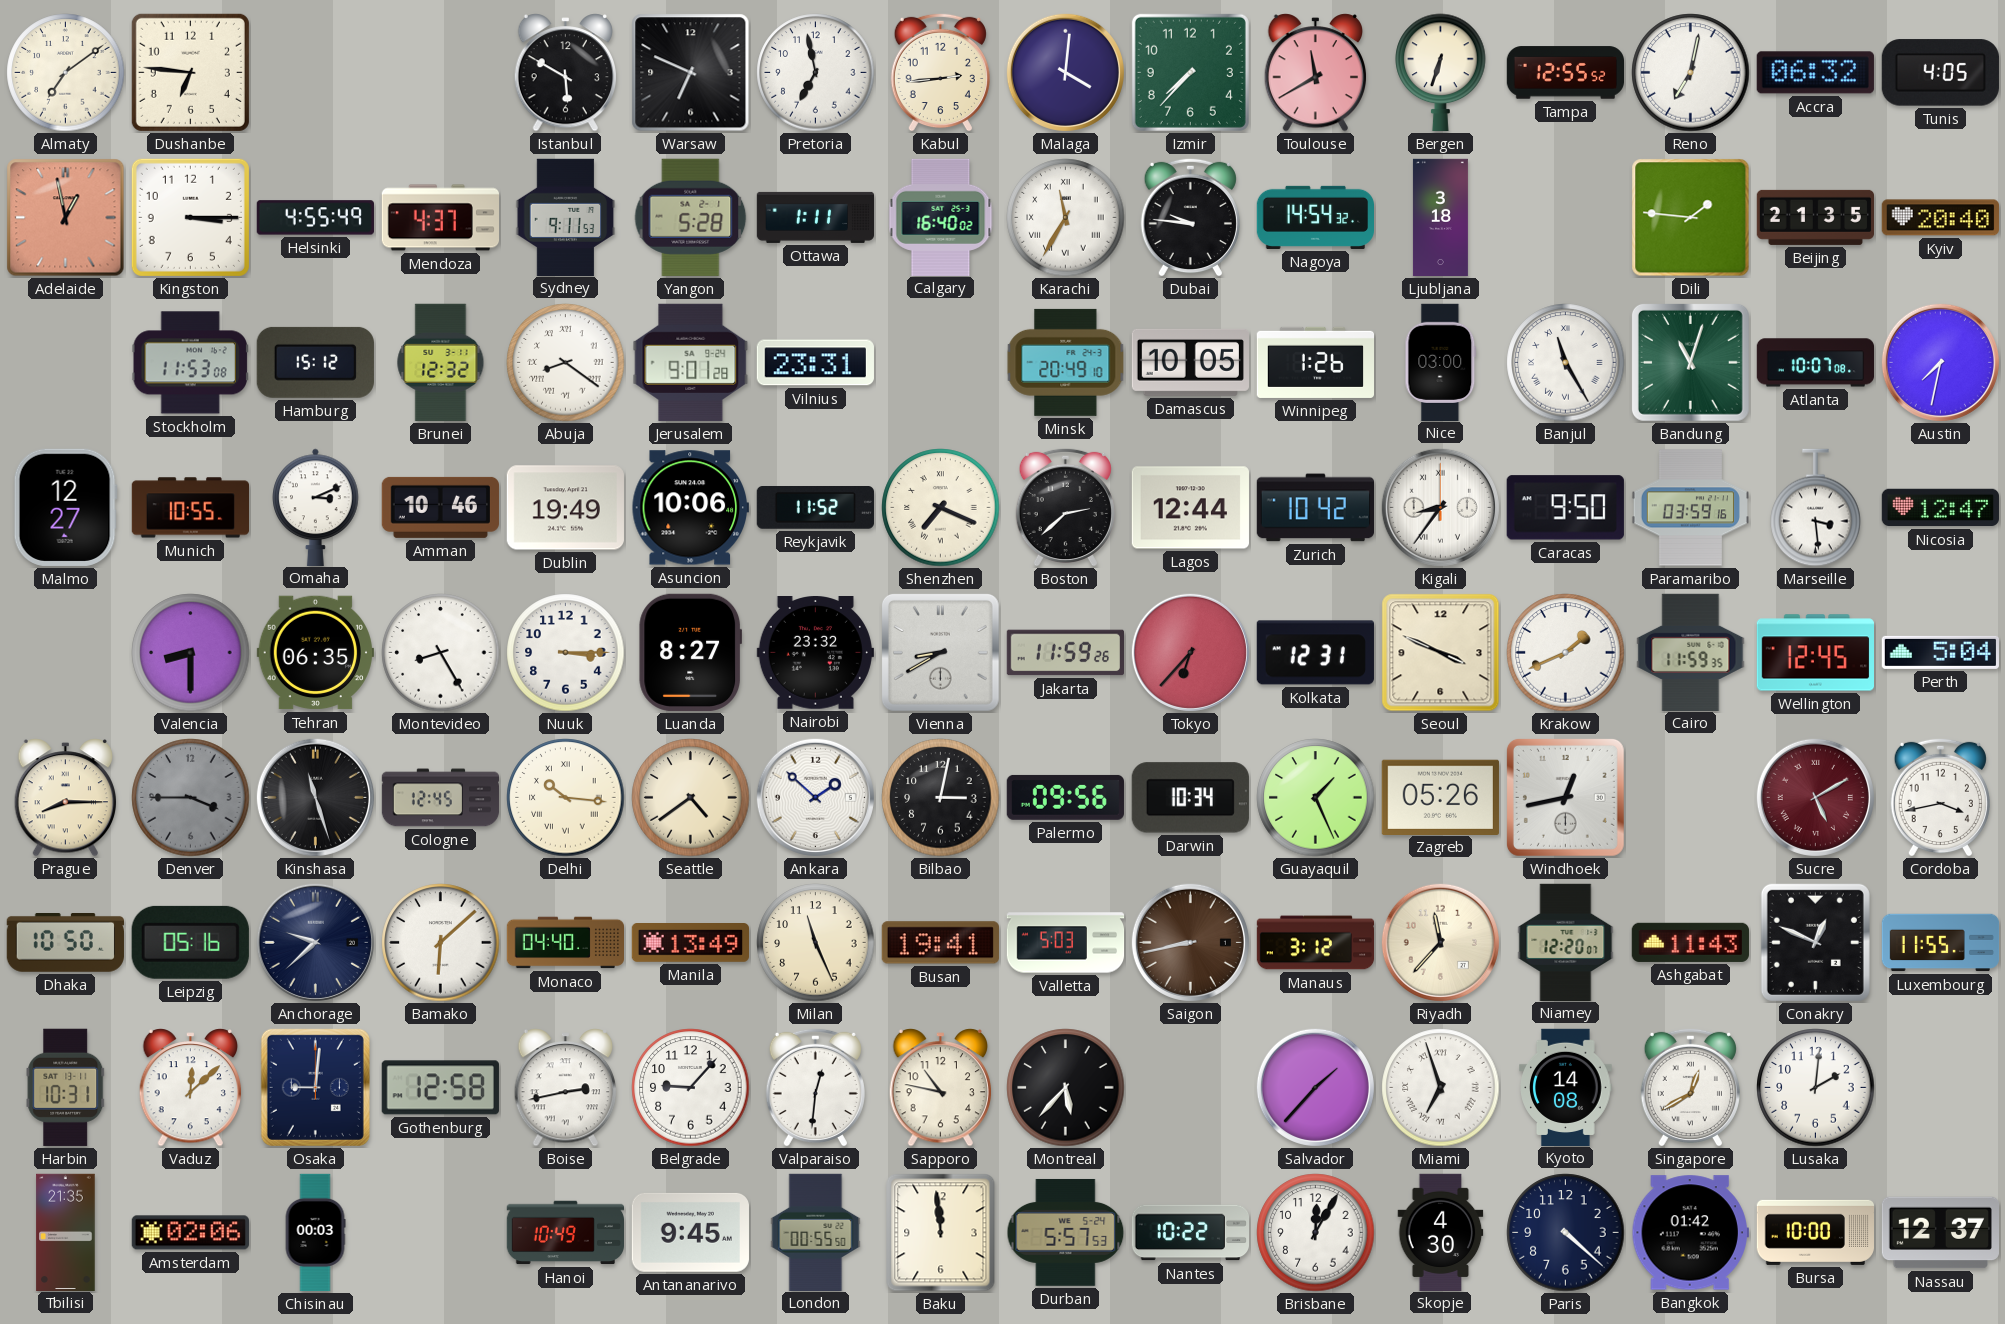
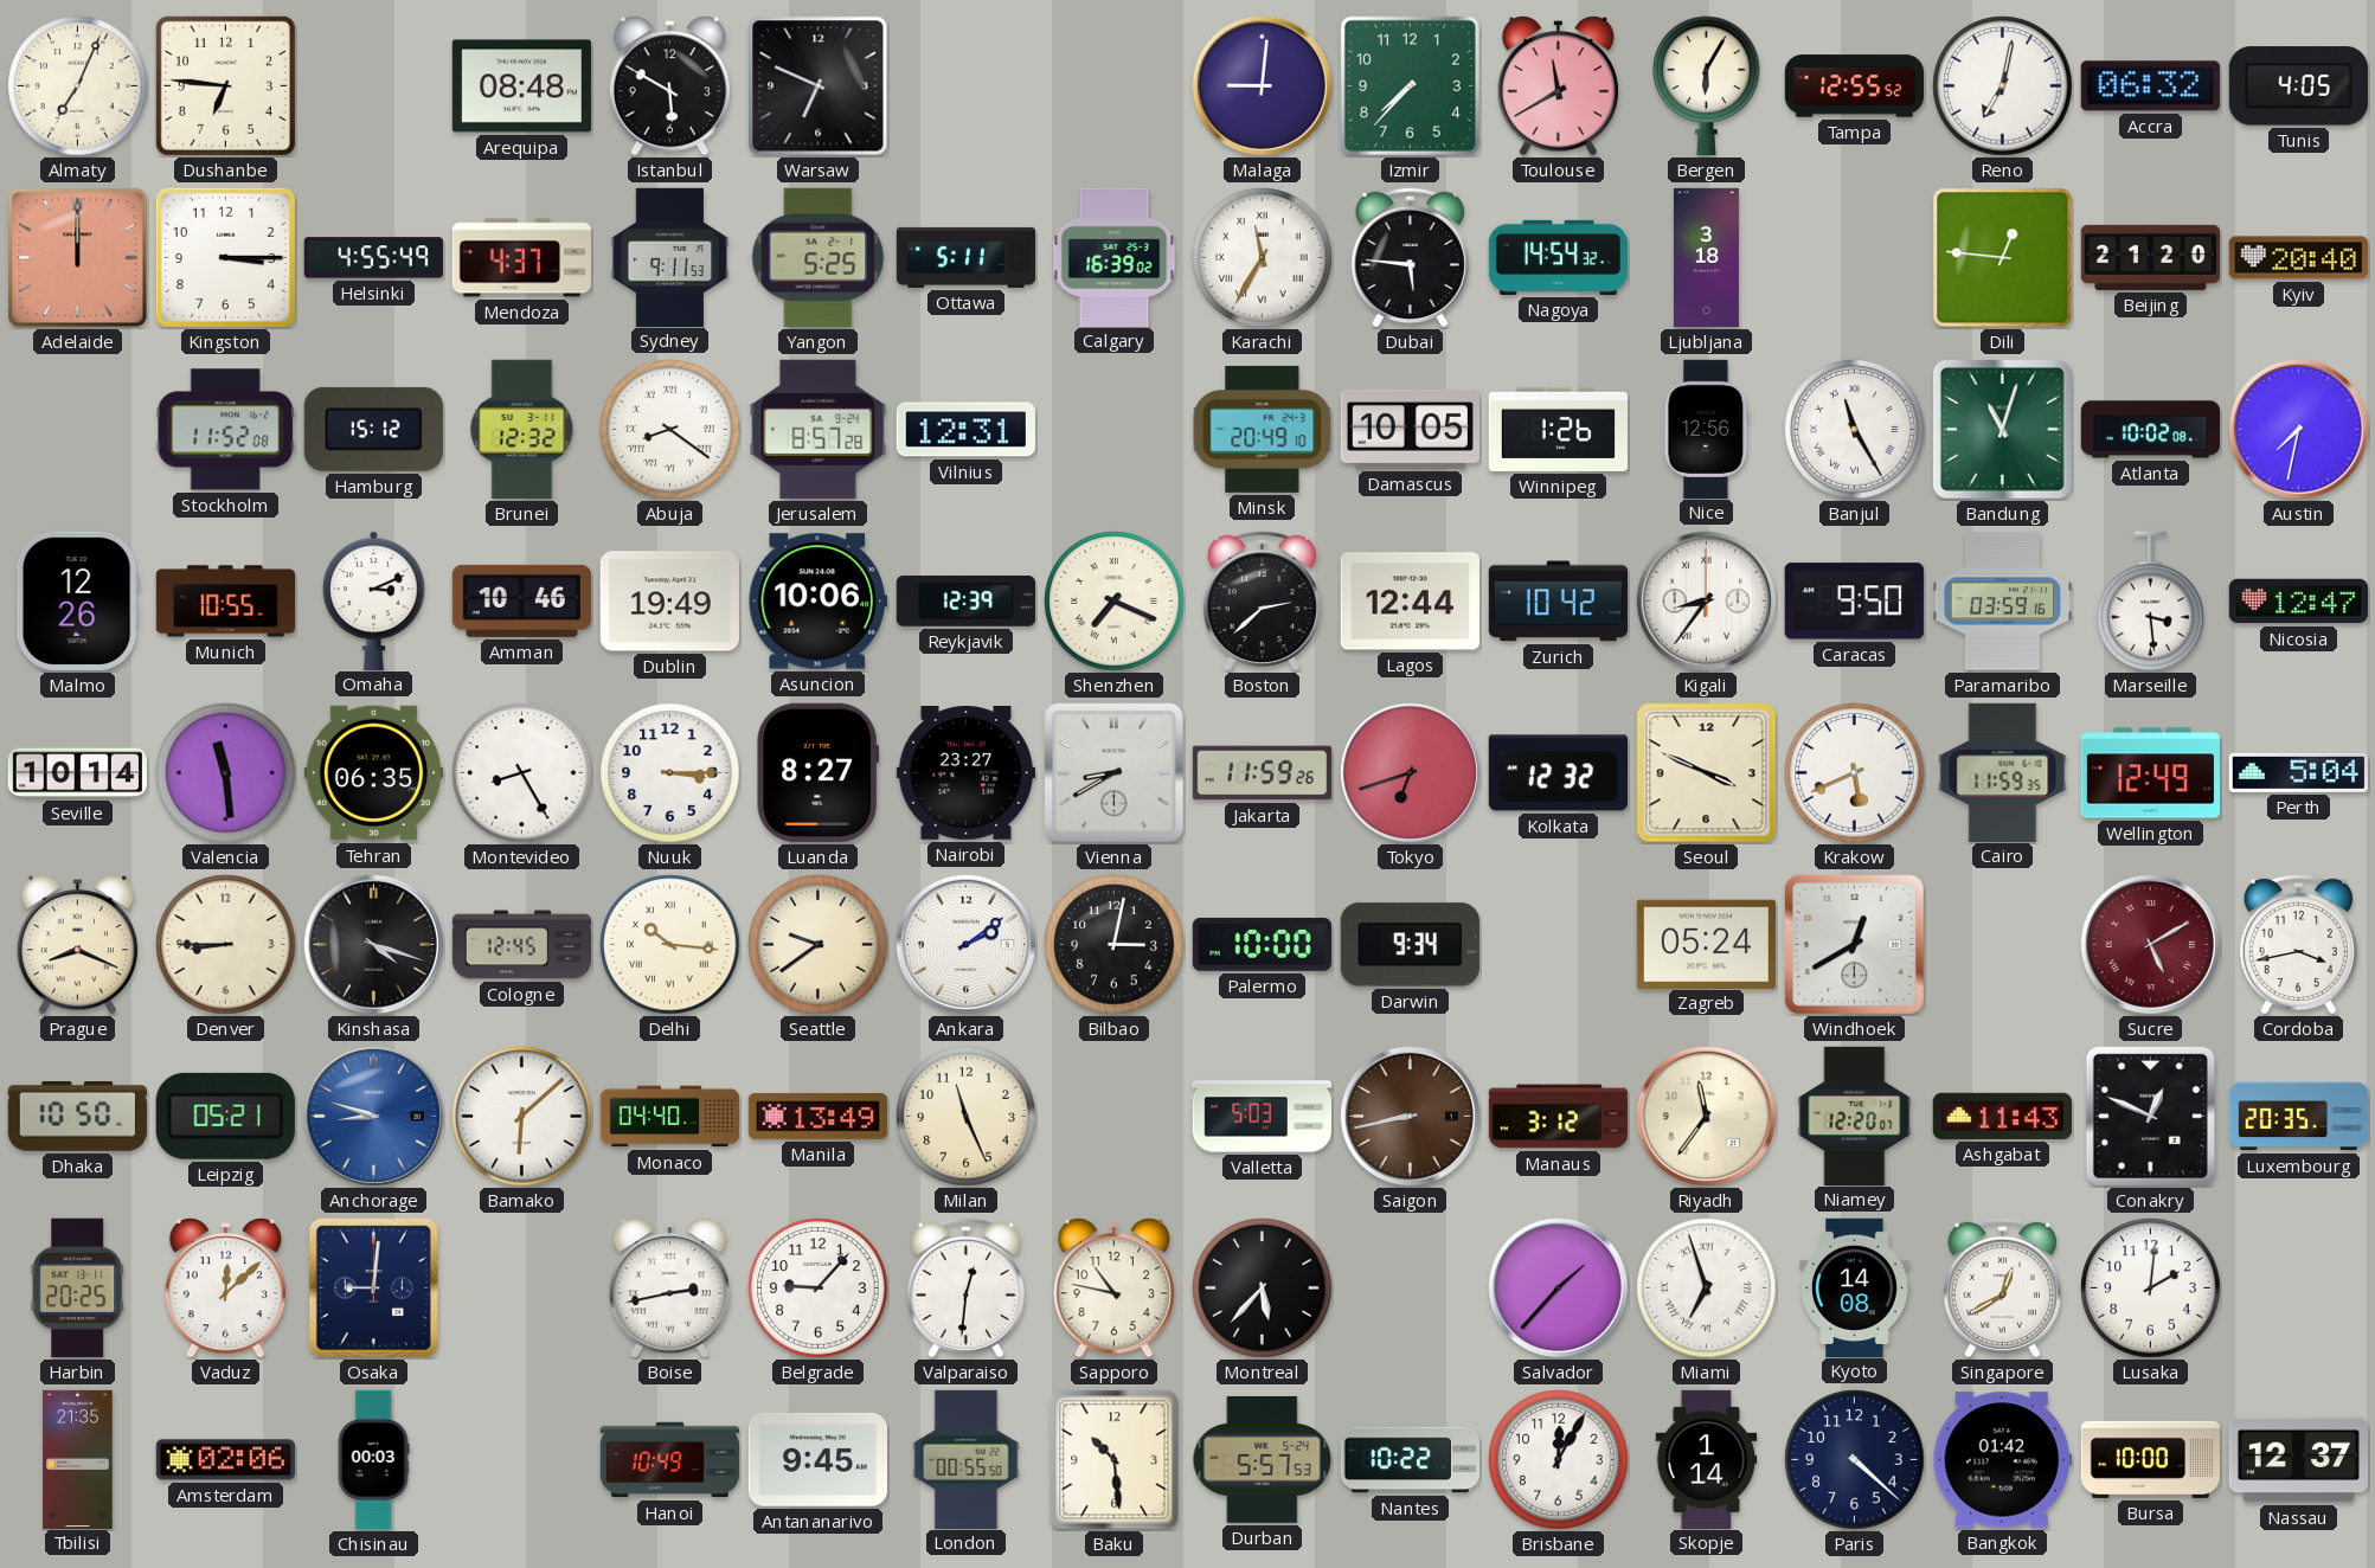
Almaty: 7:09 -> 7:04 (78, 86)
Arequipa: none -> 08:48 (521, 86)
Pretoria: 6:58 -> none (816, 73)
Kabul: 2:44 -> none (940, 72)
Malaga: 4:01 -> 9:01 (1262, 85)
Bergen: 6:33 -> 6:05 (1707, 85)
Adelaide: 12:58 -> 12:00 (78, 258)
Yangon: 5:28 -> 5:25 (819, 257)
Ottawa: 1:11 -> 5:11 (967, 257)
Calgary: 16:40 -> 16:39 (1115, 257)
Dubai: 9:46 -> 5:46 (1410, 257)
Dili: 1:46 -> 12:46 (2003, 258)
Beijing: 21:35 -> 21:20 (2150, 257)
Stockholm: 11:53 -> 11:52 (225, 430)
Jerusalem: 9:01 -> 8:57 (819, 429)
Vilnius: 23:31 -> 12:31 (965, 430)
Nice: 03:00 -> 12:56 (1707, 429)
Atlanta: 10:07 -> 10:02 (2150, 430)
Malmo: 12:27 -> 12:26 (77, 600)
Reykjavik: 11:52 -> 12:39 (965, 602)
Seville: none -> 10:14 (77, 773)
Valencia: 8:30 -> 11:29 (226, 773)
Nairobi: 23:32 -> 23:27 (965, 773)
Tokyo: 6:37 -> 6:42 (1410, 772)
Kolkata: 12:31 -> 12:32 (1558, 773)
Krakow: 1:41 -> 5:41 (1855, 773)
Wellington: 12:45 -> 12:49 (2150, 773)
Prague: 8:15 -> 8:19 (78, 945)
Denver: 3:45 -> 8:45 (226, 945)
Denver dial: grey -> cream (226, 945)
Kinshasa: 11:27 -> 4:18 (373, 944)
Seattle: 4:39 -> 9:39 (819, 945)
Ankara: 1:52 -> 2:09 (965, 944)
Palermo: 09:56 -> 10:00 (1262, 944)
Darwin: 10:34 -> 9:34 (1410, 945)
Guayaquil: 1:26 -> none (1316, 798)
Zagreb: 05:26 -> 05:24 (1706, 944)
Windhoek: 12:43 -> 12:40 (1854, 944)
Leipzig: 05:16 -> 05:21 (225, 1116)
Anchorage: 9:38 -> 8:48 (373, 1116)
Anchorage dial: navy -> blue (373, 1116)
Busan: 19:41 -> none (940, 943)
Riyadh: 11:37 -> 11:36 (1706, 1116)
Luxembourg: 11:55 -> 20:35 (2299, 1117)
Harbin: 10:31 -> 20:25 (78, 1287)
Gothenburg: 12:58 -> none (440, 1088)
Baku: 11:59 -> 10:29 (1115, 1460)
Skopje: 4:30 -> 1:14 (1707, 1459)
